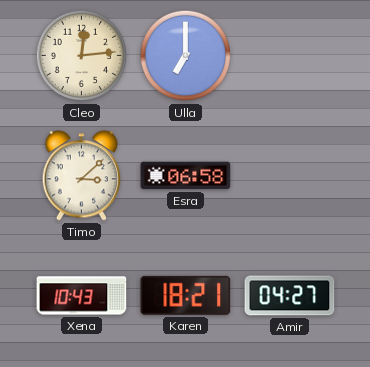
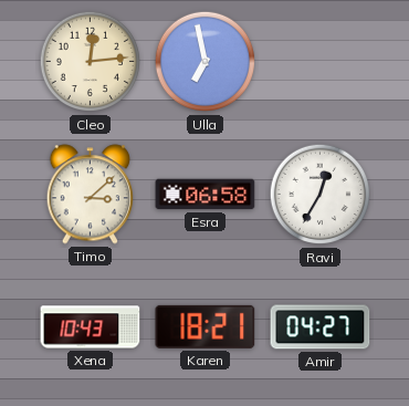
Ulla: 7:00 -> 6:58 (206, 62)
Ravi: none -> 12:35 (321, 195)
